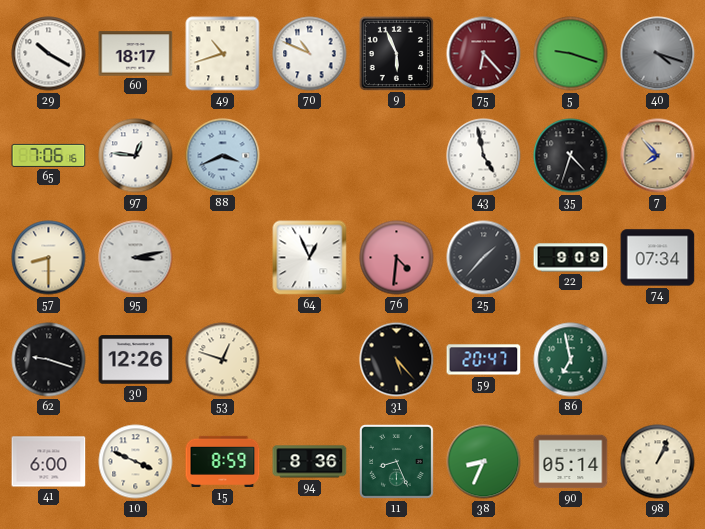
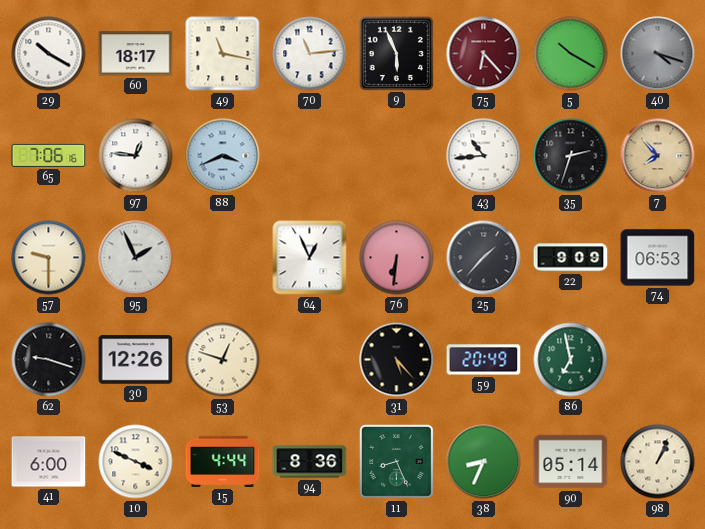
49: 10:42 -> 11:17 (223, 54)
70: 10:49 -> 11:14 (310, 54)
5: 9:18 -> 10:20 (571, 54)
43: 4:58 -> 10:44 (484, 156)
35: 4:33 -> 2:33 (571, 156)
57: 8:30 -> 9:30 (49, 258)
95: 3:13 -> 1:56 (136, 258)
76: 4:31 -> 6:31 (397, 258)
74: 07:34 -> 06:53 (658, 258)
59: 20:47 -> 20:49 (484, 360)
15: 8:59 -> 4:44 (223, 461)
